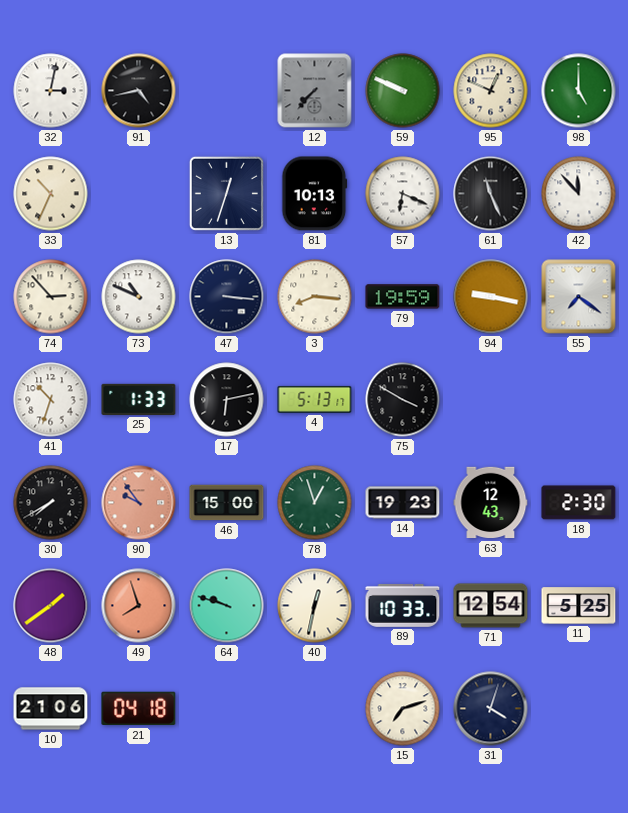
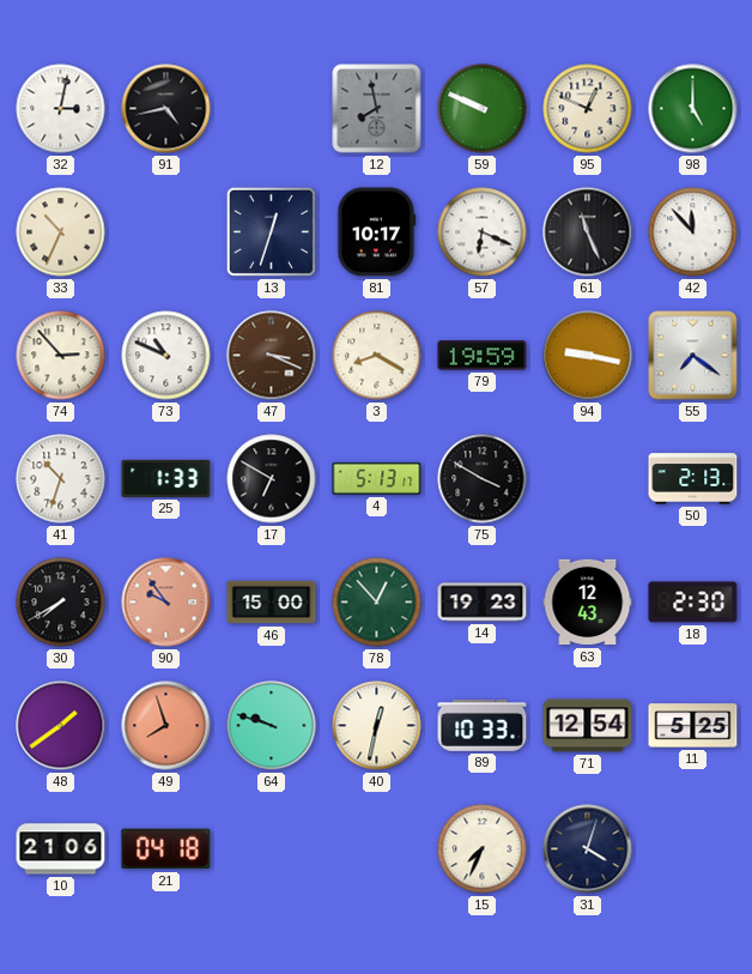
12: 7:37 -> 7:58 (377, 109)
81: 10:13 -> 10:17 (377, 232)
47: 3:16 -> 3:19 (272, 356)
47 dial: navy -> brown (272, 356)
3: 8:16 -> 8:20 (377, 356)
17: 6:13 -> 6:50 (272, 479)
50: none -> 2:13 (693, 479)
78: 12:57 -> 12:53 (377, 603)
15: 7:12 -> 7:34 (483, 849)
